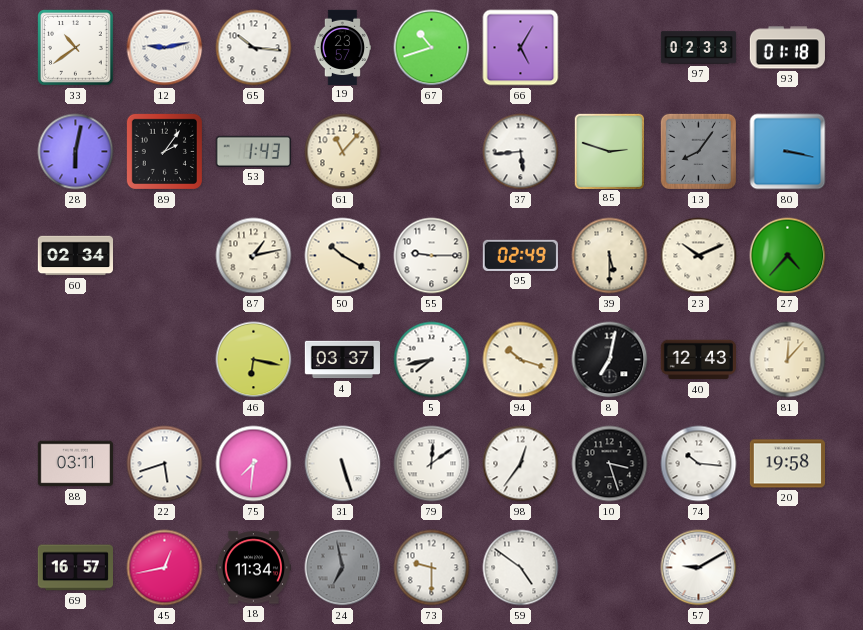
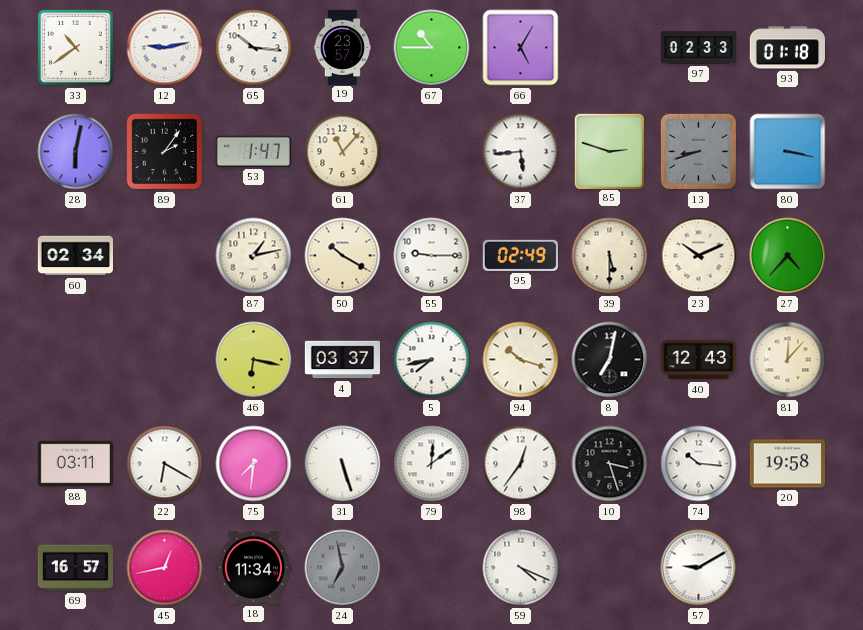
67: 10:42 -> 10:45 (432, 48)
53: 1:43 -> 1:47 (253, 151)
13: 8:06 -> 8:42 (698, 151)
22: 5:42 -> 6:20 (165, 464)
73: 9:30 -> none (432, 568)
59: 4:51 -> 4:19 (521, 568)
